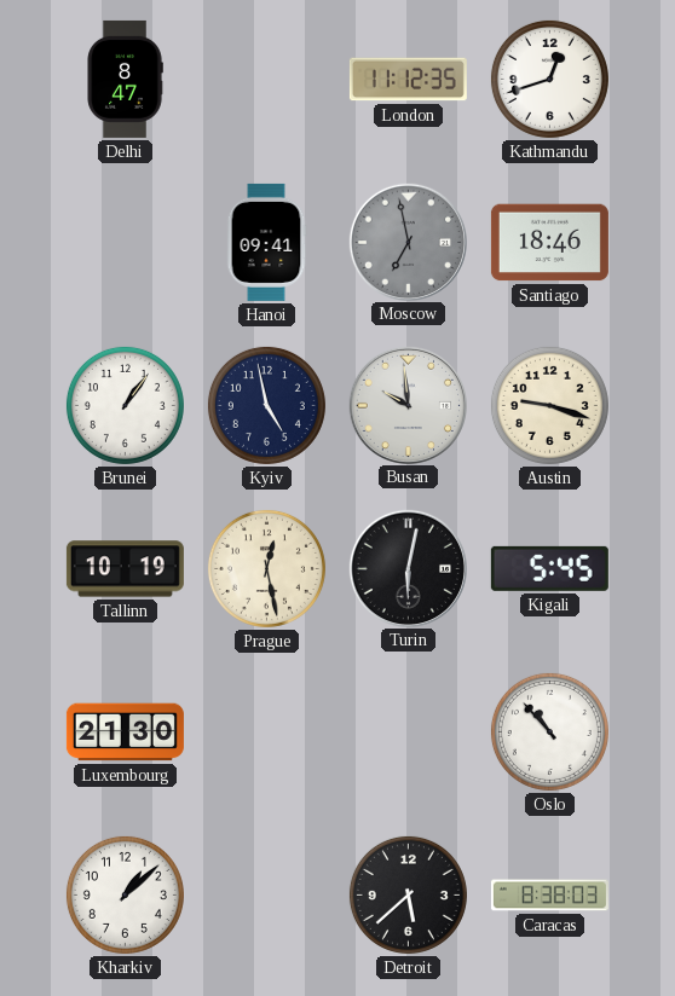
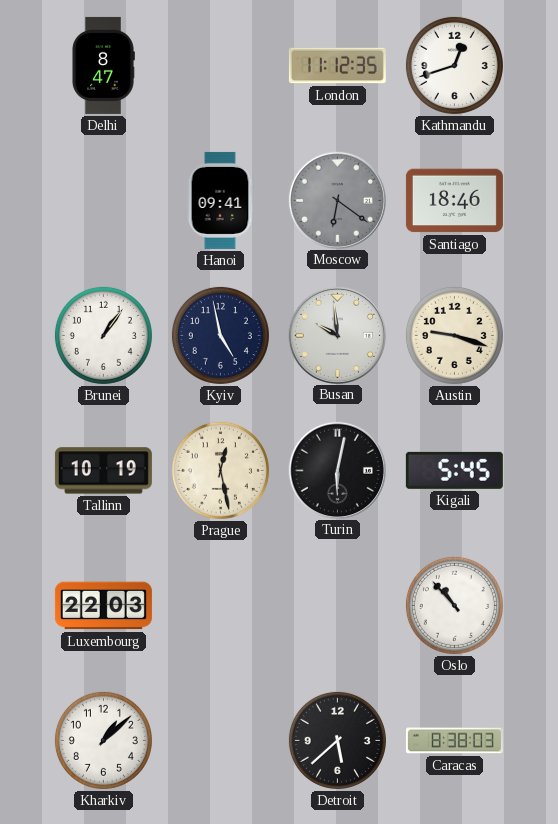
Moscow: 6:58 -> 6:21 (337, 200)
Luxembourg: 21:30 -> 22:03 (103, 606)
